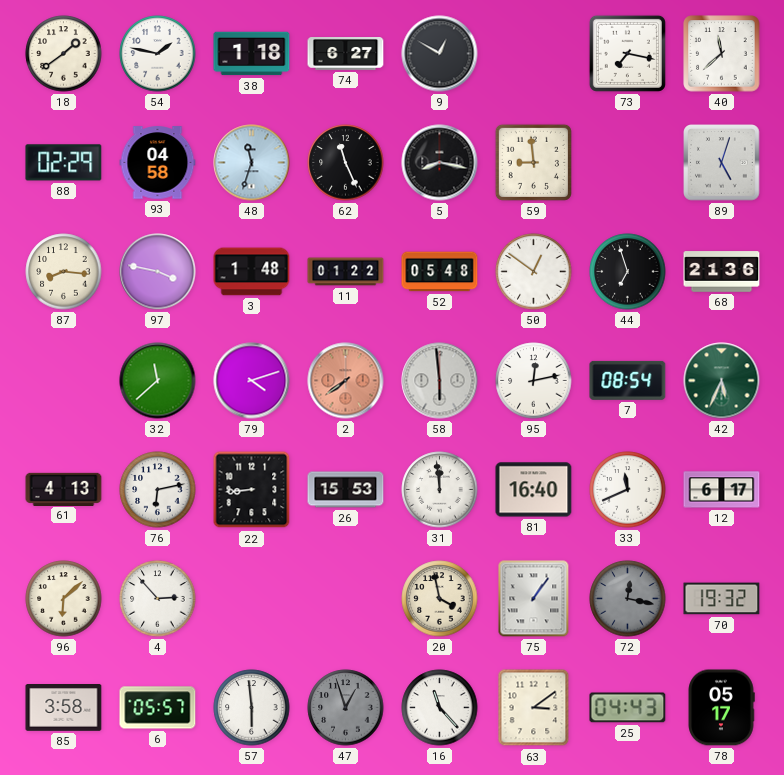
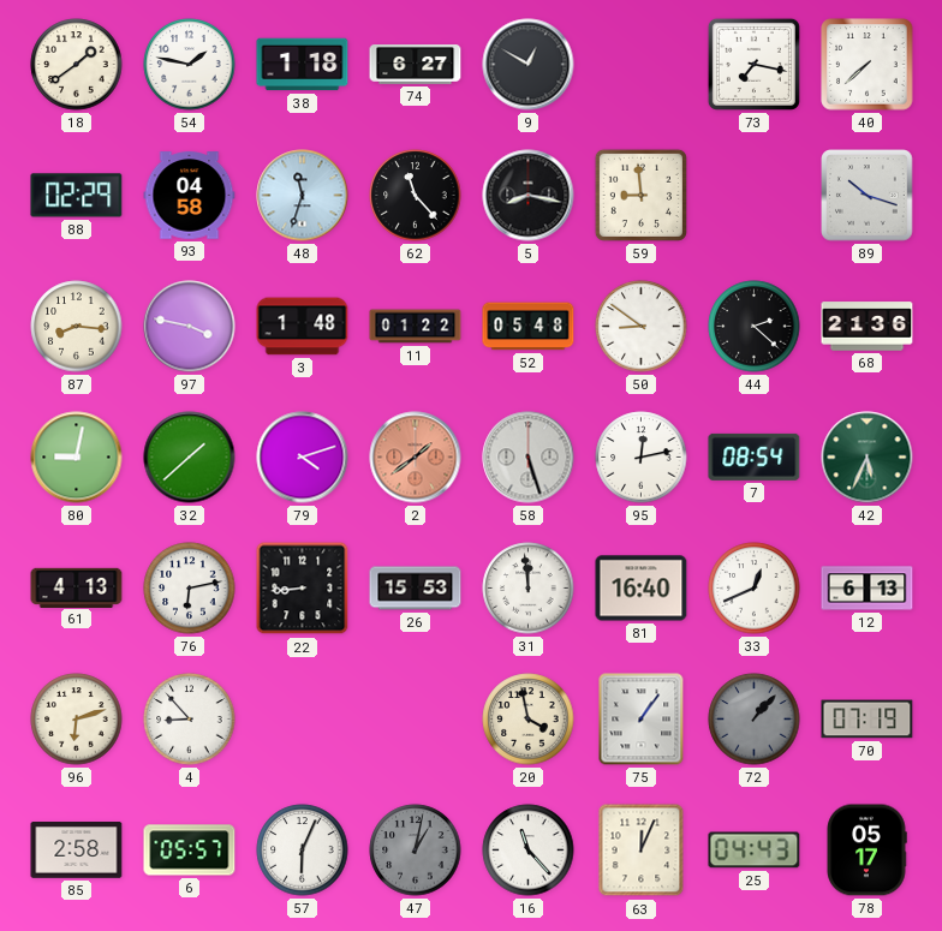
40: 11:38 -> 7:38 (868, 65)
62: 11:26 -> 11:23 (416, 196)
89: 5:03 -> 10:18 (868, 196)
50: 12:51 -> 8:51 (642, 327)
44: 6:57 -> 2:22 (755, 327)
80: none -> 9:02 (77, 458)
32: 11:38 -> 1:38 (190, 458)
2: 7:39 -> 1:39 (416, 458)
58: 5:59 -> 5:27 (529, 458)
33: 11:41 -> 12:41 (755, 589)
12: 6:17 -> 6:13 (868, 589)
96: 6:08 -> 6:12 (77, 720)
4: 2:53 -> 8:53 (190, 720)
72: 12:17 -> 1:07 (755, 720)
70: 19:32 -> 07:19 (868, 720)
85: 3:58 -> 2:58 (77, 851)
57: 5:59 -> 6:04 (303, 851)
47: 12:57 -> 1:02 (416, 851)
63: 3:09 -> 12:04 (642, 851)
